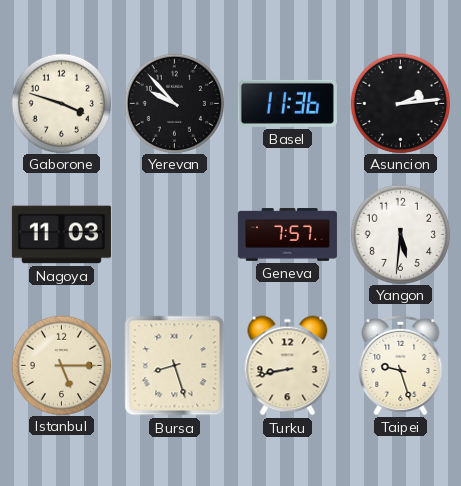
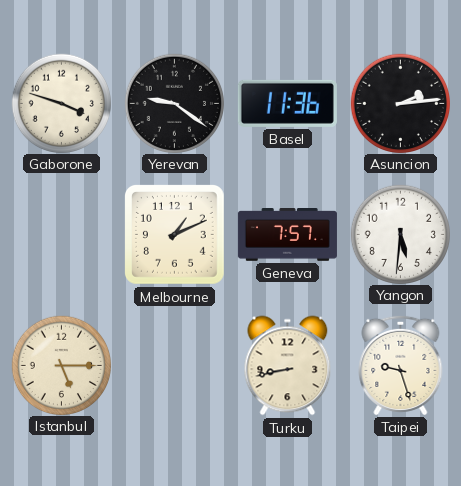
Yerevan: 9:53 -> 9:21 (174, 103)
Nagoya: 11:03 -> none (61, 235)
Melbourne: none -> 1:11 (175, 235)
Bursa: 8:27 -> none (175, 366)
